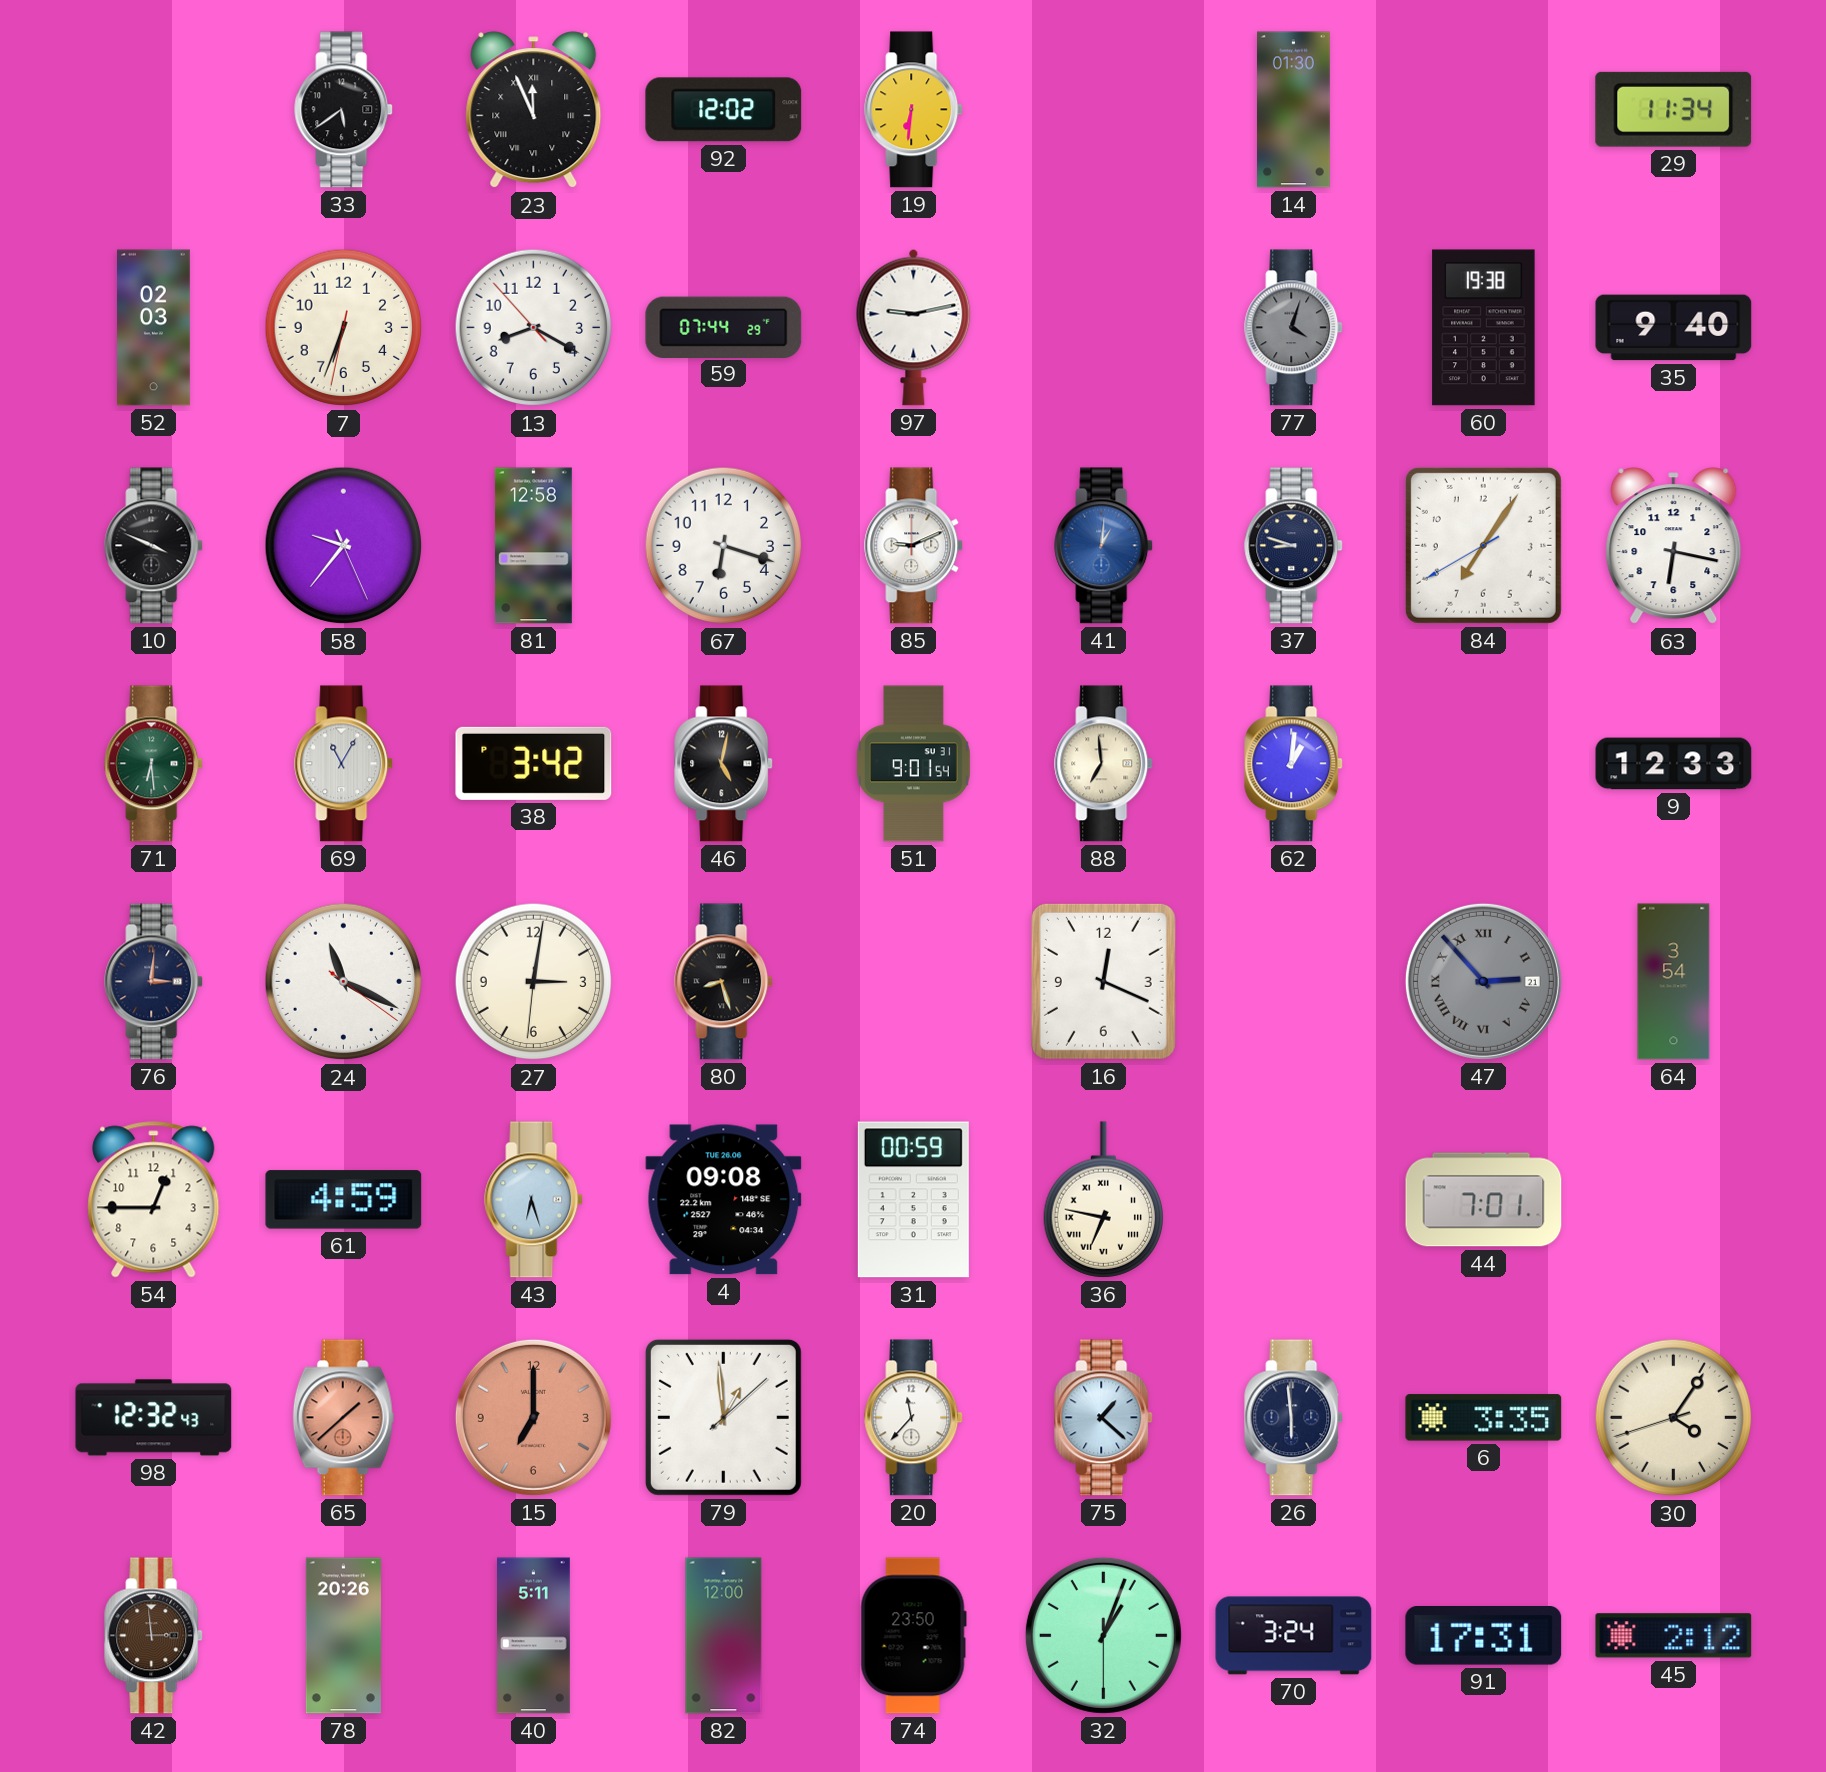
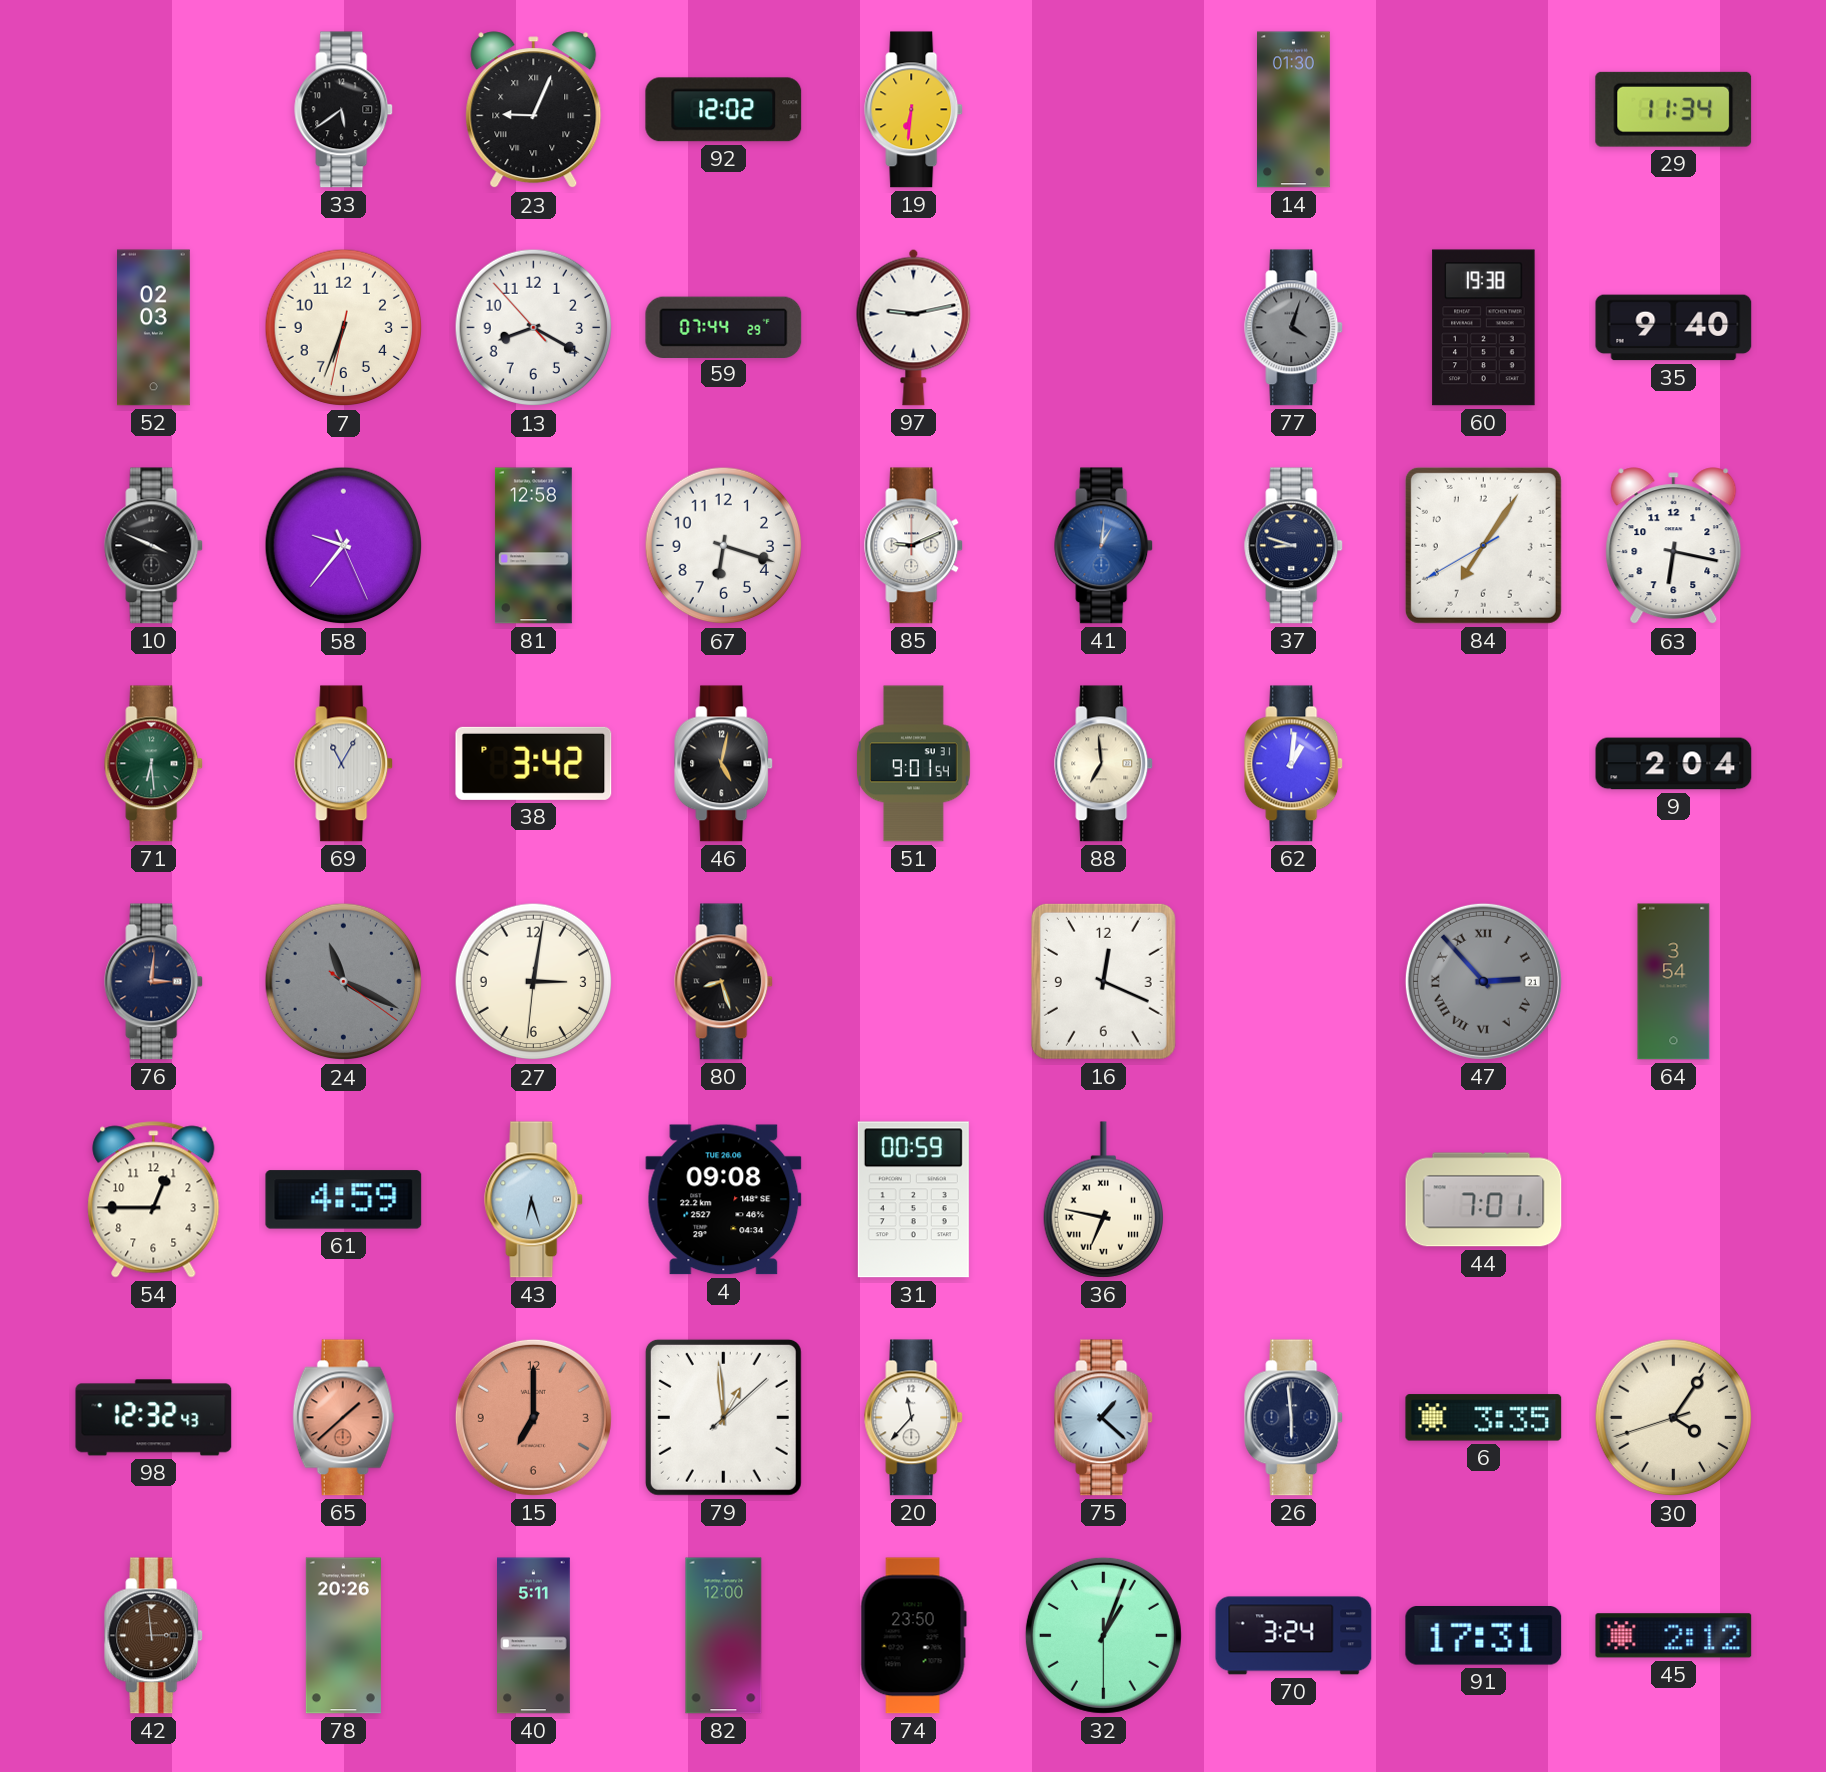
23: 11:56 -> 9:04 (534, 110)
9: 12:33 -> 2:04 (1674, 764)
24 dial: white -> grey (344, 982)
